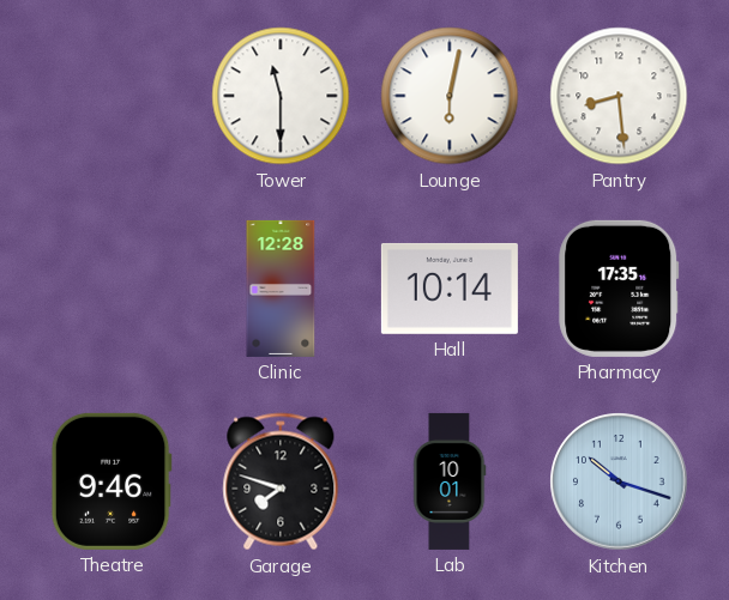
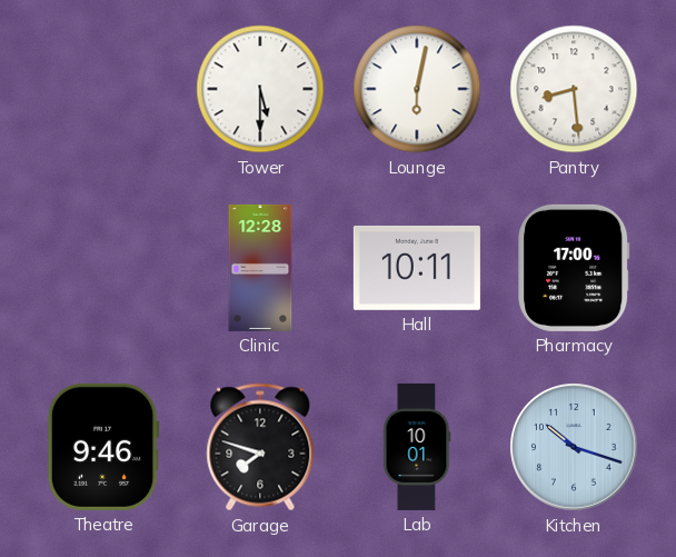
Tower: 11:30 -> 5:30 (260, 89)
Hall: 10:14 -> 10:11 (417, 268)
Pharmacy: 17:35 -> 17:00 (574, 268)
